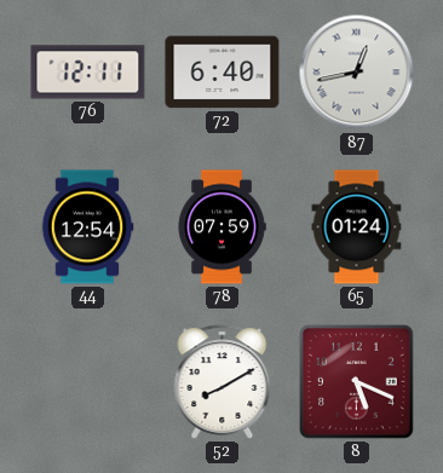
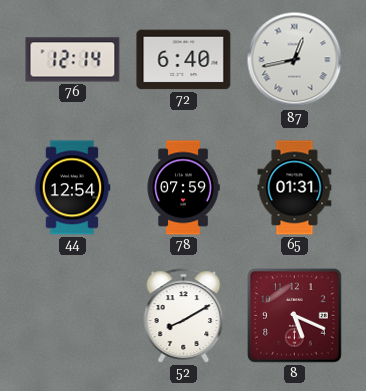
76: 12:11 -> 12:14 (73, 60)
65: 01:24 -> 01:31 (295, 188)
